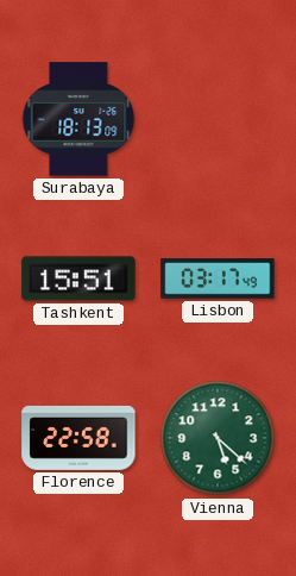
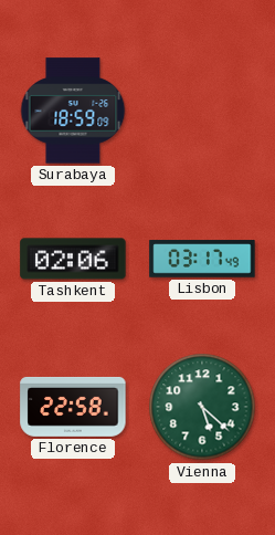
Surabaya: 18:13 -> 18:59 (73, 111)
Tashkent: 15:51 -> 02:06 (73, 259)
